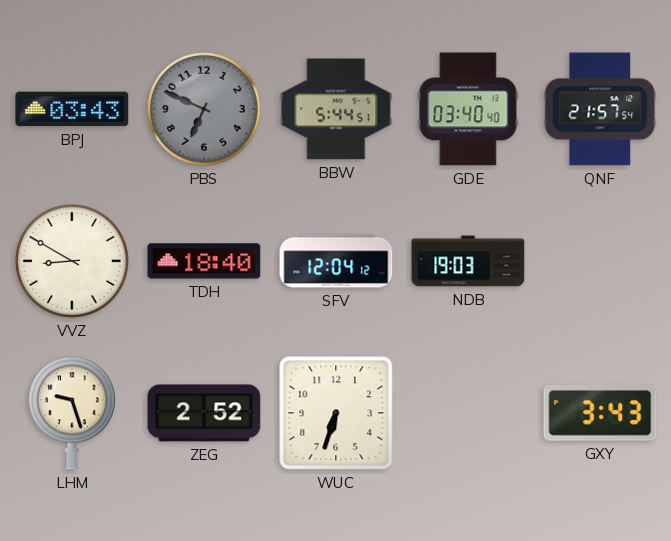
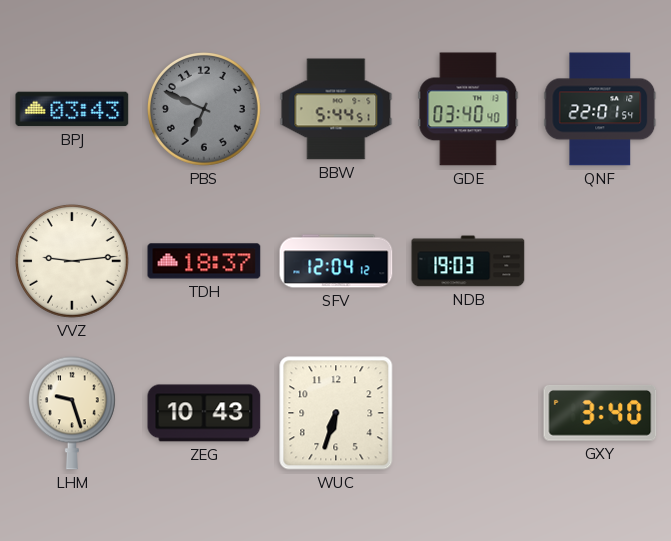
QNF: 21:57 -> 22:01 (600, 109)
VVZ: 8:50 -> 9:14 (73, 262)
TDH: 18:40 -> 18:37 (204, 261)
ZEG: 2:52 -> 10:43 (204, 413)
GXY: 3:43 -> 3:40 (600, 413)
